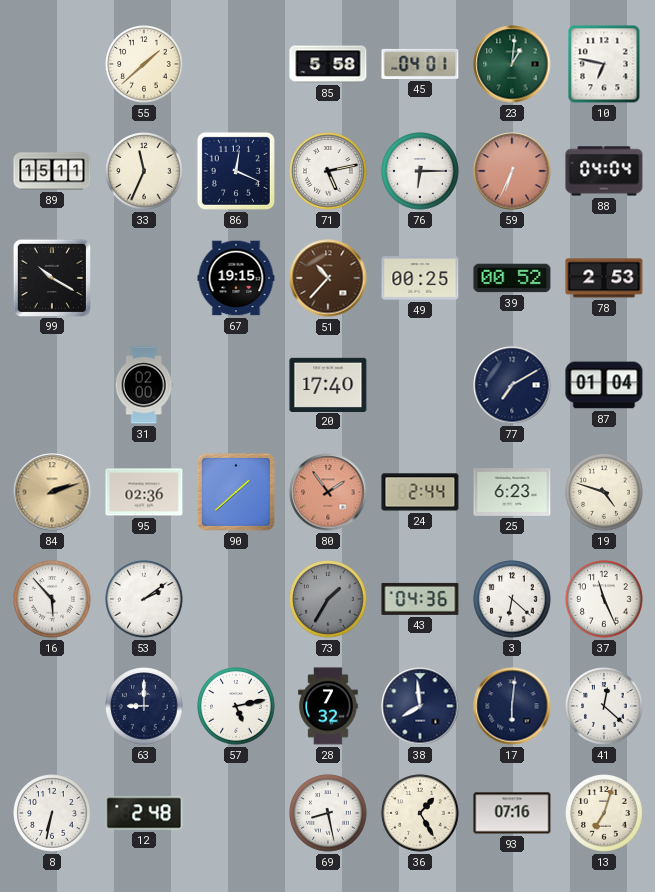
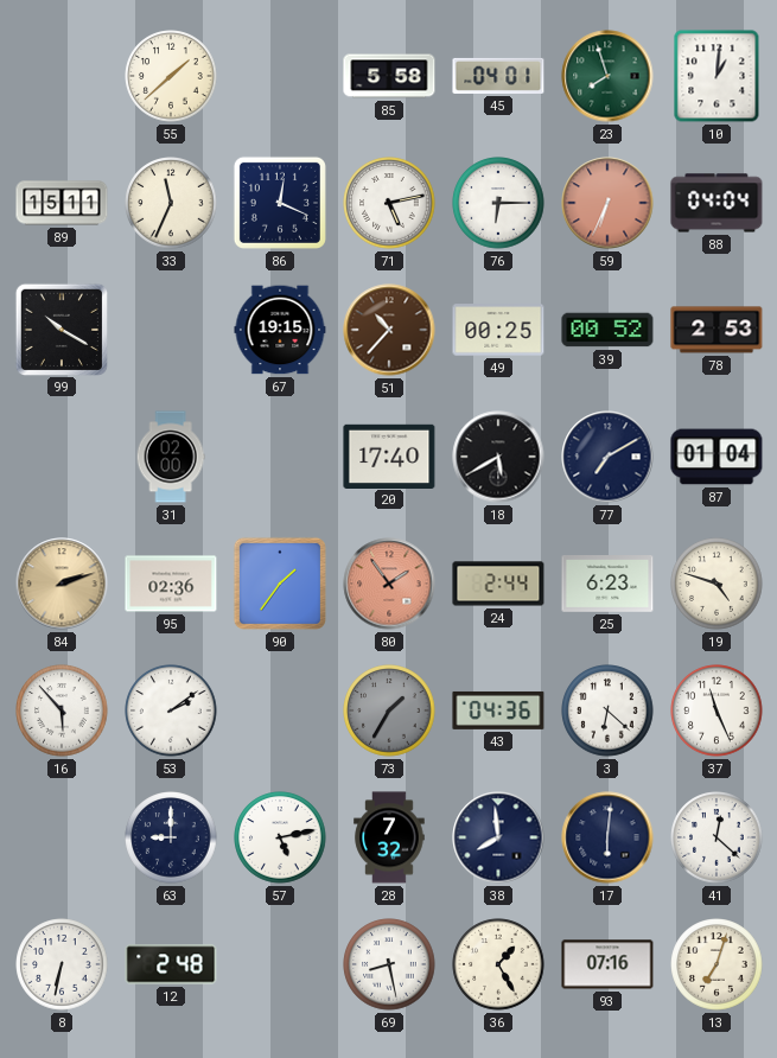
23: 1:01 -> 7:57 (607, 76)
10: 6:47 -> 1:01 (717, 76)
18: none -> 5:40 (498, 457)
90: 1:38 -> 1:36 (280, 584)
